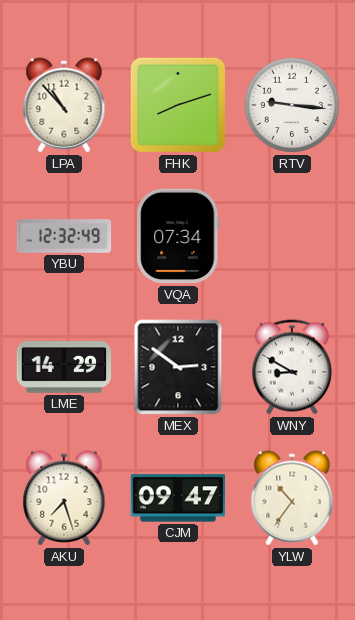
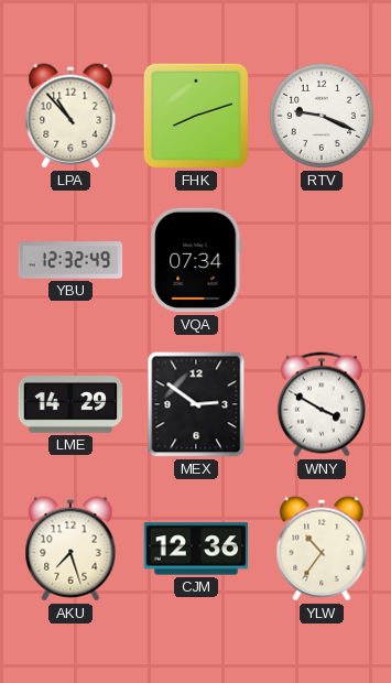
RTV: 9:16 -> 9:19 (322, 116)
WNY: 8:50 -> 3:50 (322, 404)
CJM: 09:47 -> 12:36 (196, 549)
